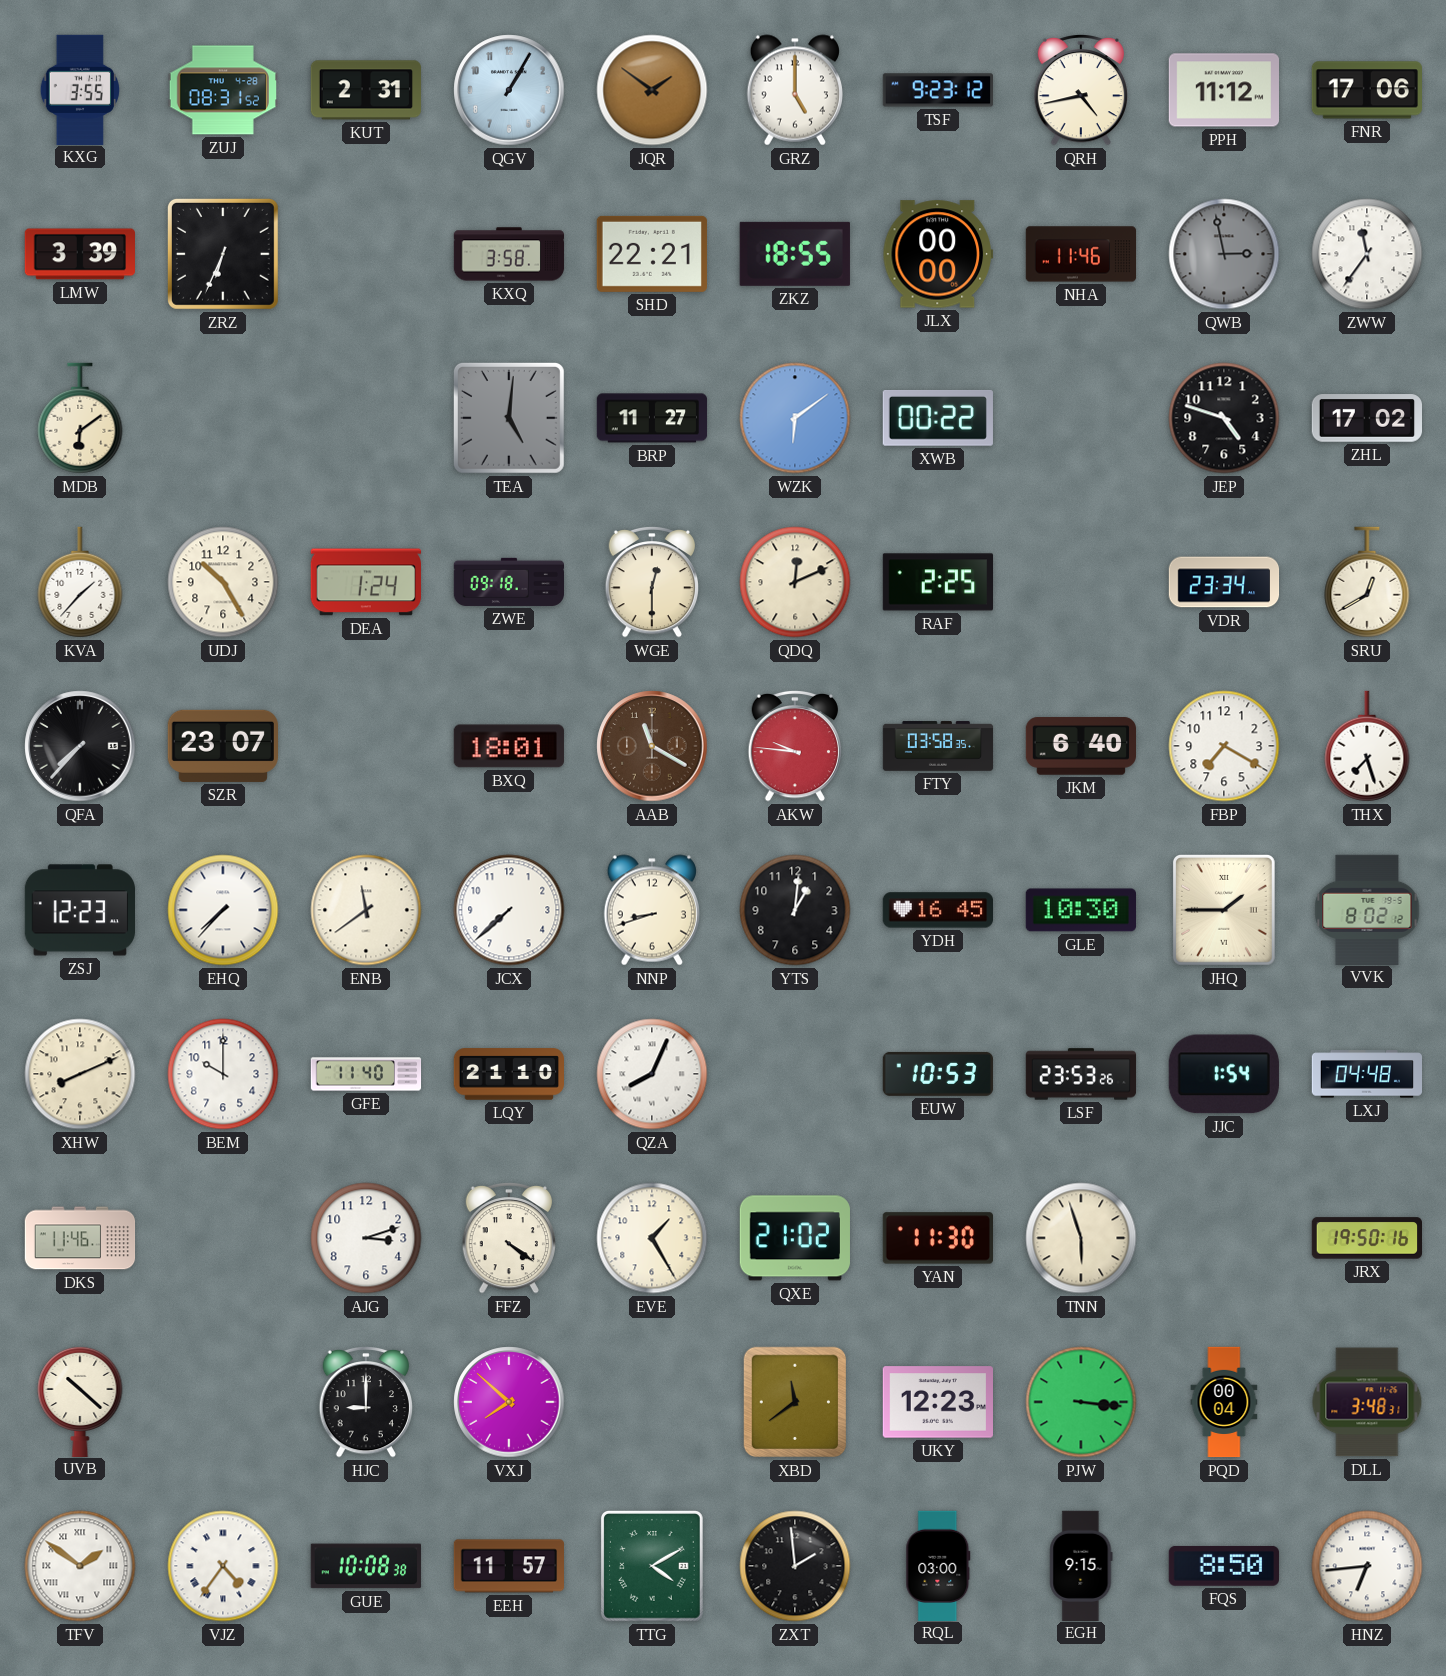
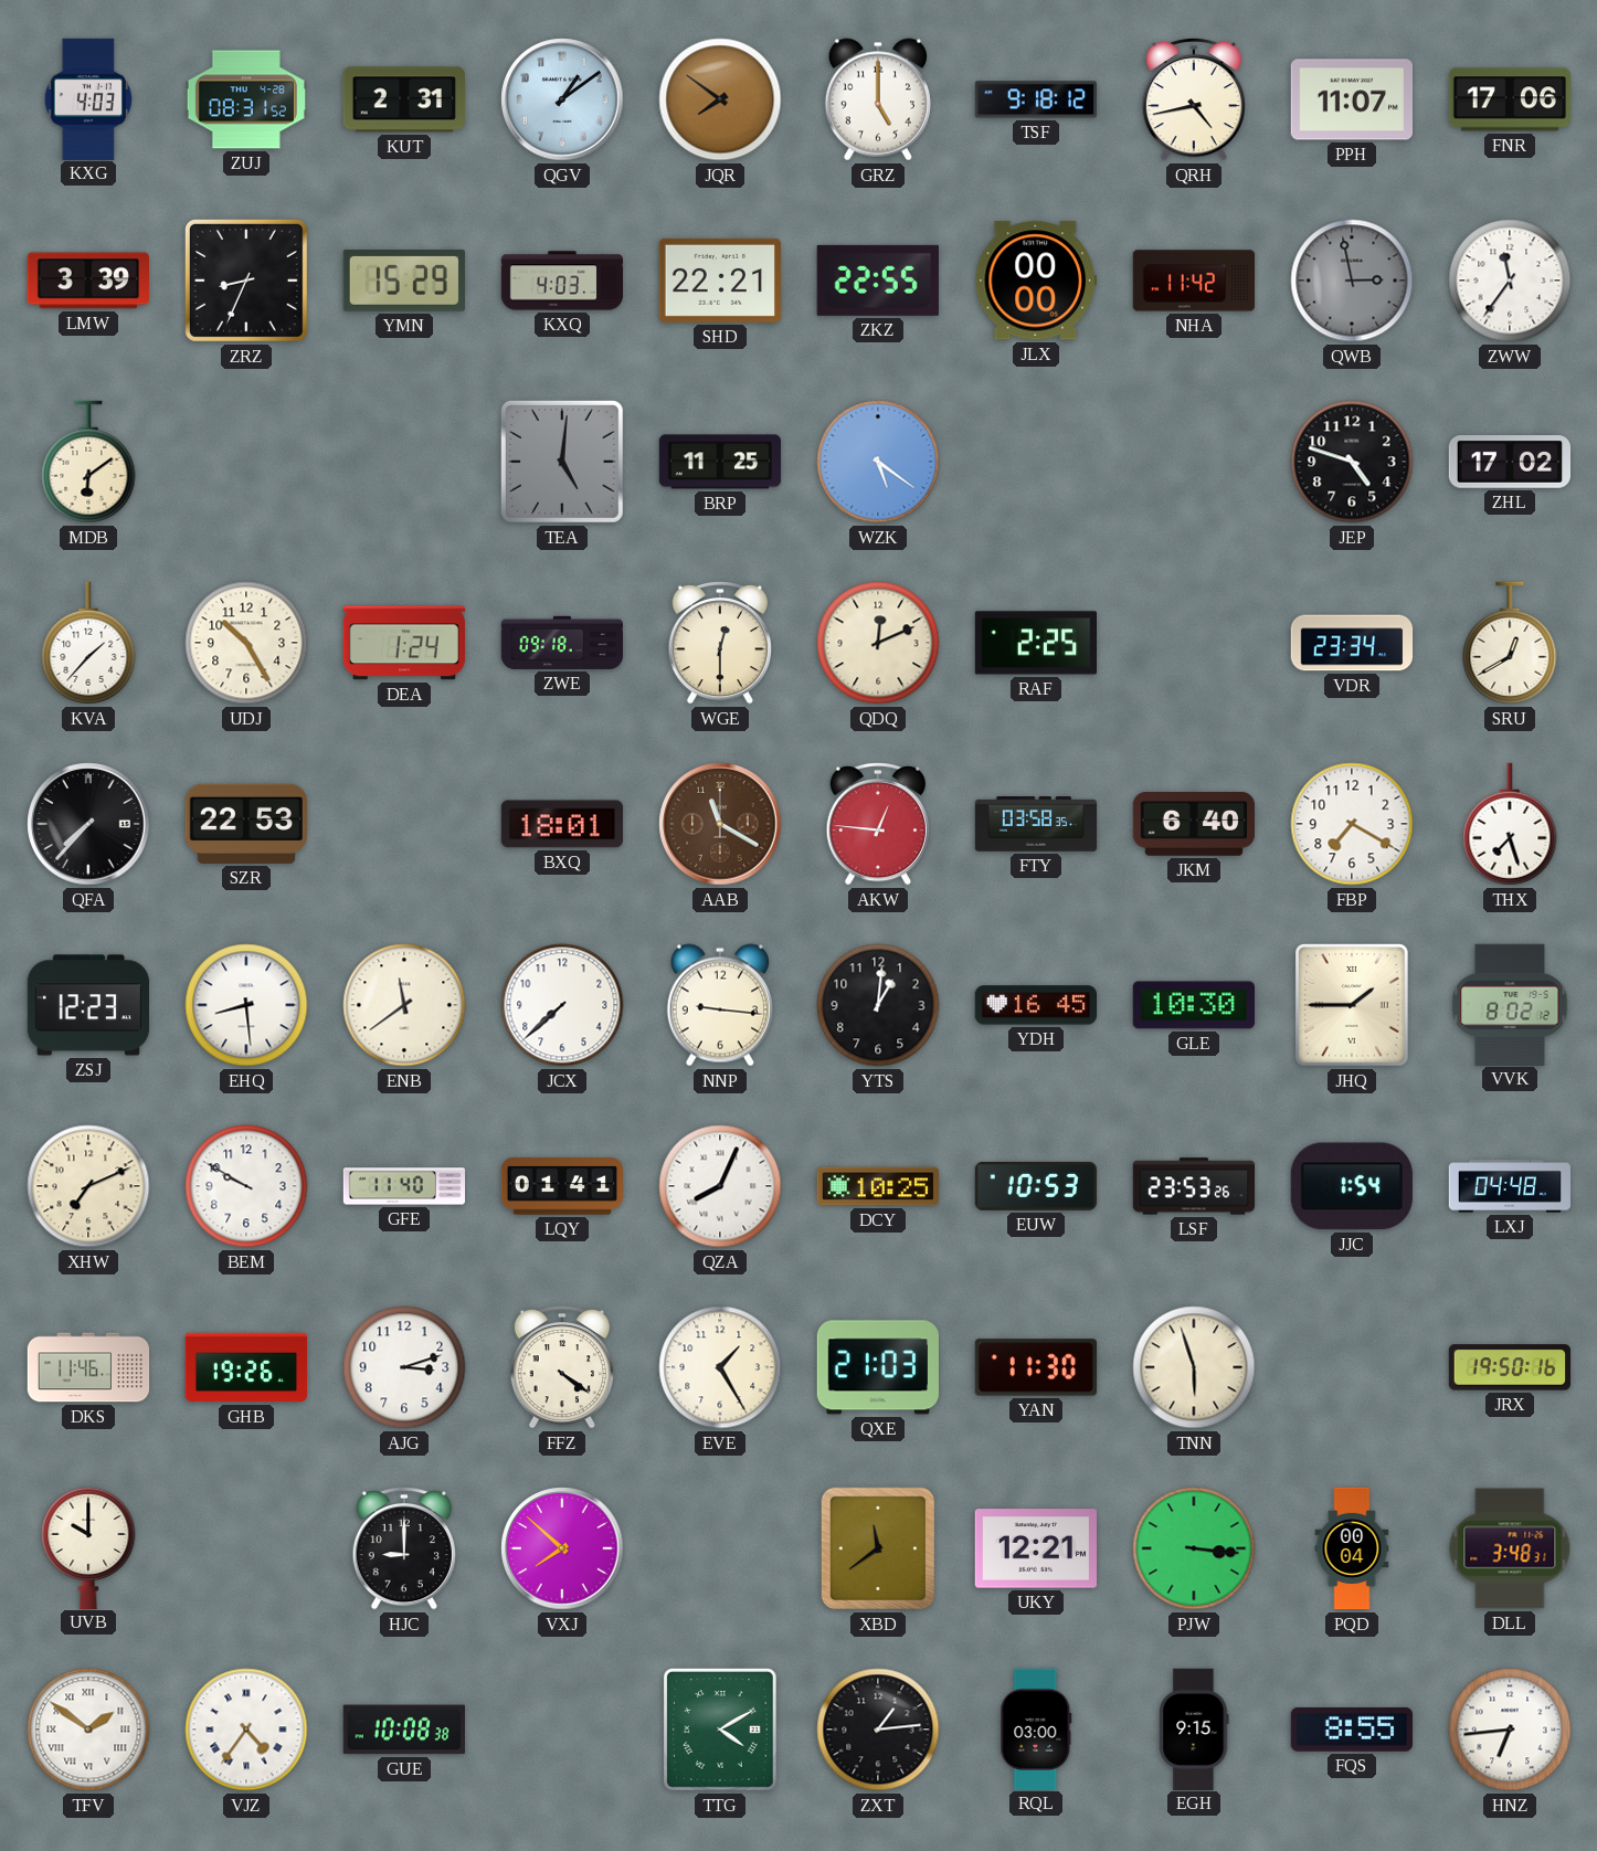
KXG: 3:55 -> 4:03 (88, 98)
QGV: 1:05 -> 1:09 (562, 99)
JQR: 1:51 -> 7:51 (720, 99)
TSF: 9:23 -> 9:18 (1035, 99)
PPH: 11:12 -> 11:07 (1351, 99)
ZRZ: 6:34 -> 8:34 (246, 281)
YMN: none -> 15:29 (404, 282)
KXQ: 3:58 -> 4:03 (562, 281)
ZKZ: 18:55 -> 22:55 (878, 281)
NHA: 11:46 -> 11:42 (1194, 281)
BRP: 11:27 -> 11:25 (720, 462)
WZK: 6:09 -> 5:21 (878, 462)
XWB: 00:22 -> none (938, 418)
SZR: 23:07 -> 22:53 (246, 824)
AKW: 9:46 -> 12:46 (877, 824)
EHQ: 7:37 -> 8:29 (246, 1005)
NNP: 8:42 -> 9:16 (720, 1005)
XHW: 8:11 -> 7:11 (88, 1186)
BEM: 10:00 -> 9:50 (246, 1186)
LQY: 21:10 -> 01:41 (561, 1186)
DCY: none -> 10:25 (877, 1186)
GHB: none -> 19:26 (246, 1367)
QXE: 21:02 -> 21:03 (878, 1367)
UVB: 10:22 -> 10:00 (88, 1547)
UKY: 12:23 -> 12:21 (1035, 1548)
EEH: 11:57 -> none (508, 1566)
ZXT: 1:59 -> 1:14 (878, 1730)
FQS: 8:50 -> 8:55 (1352, 1730)
